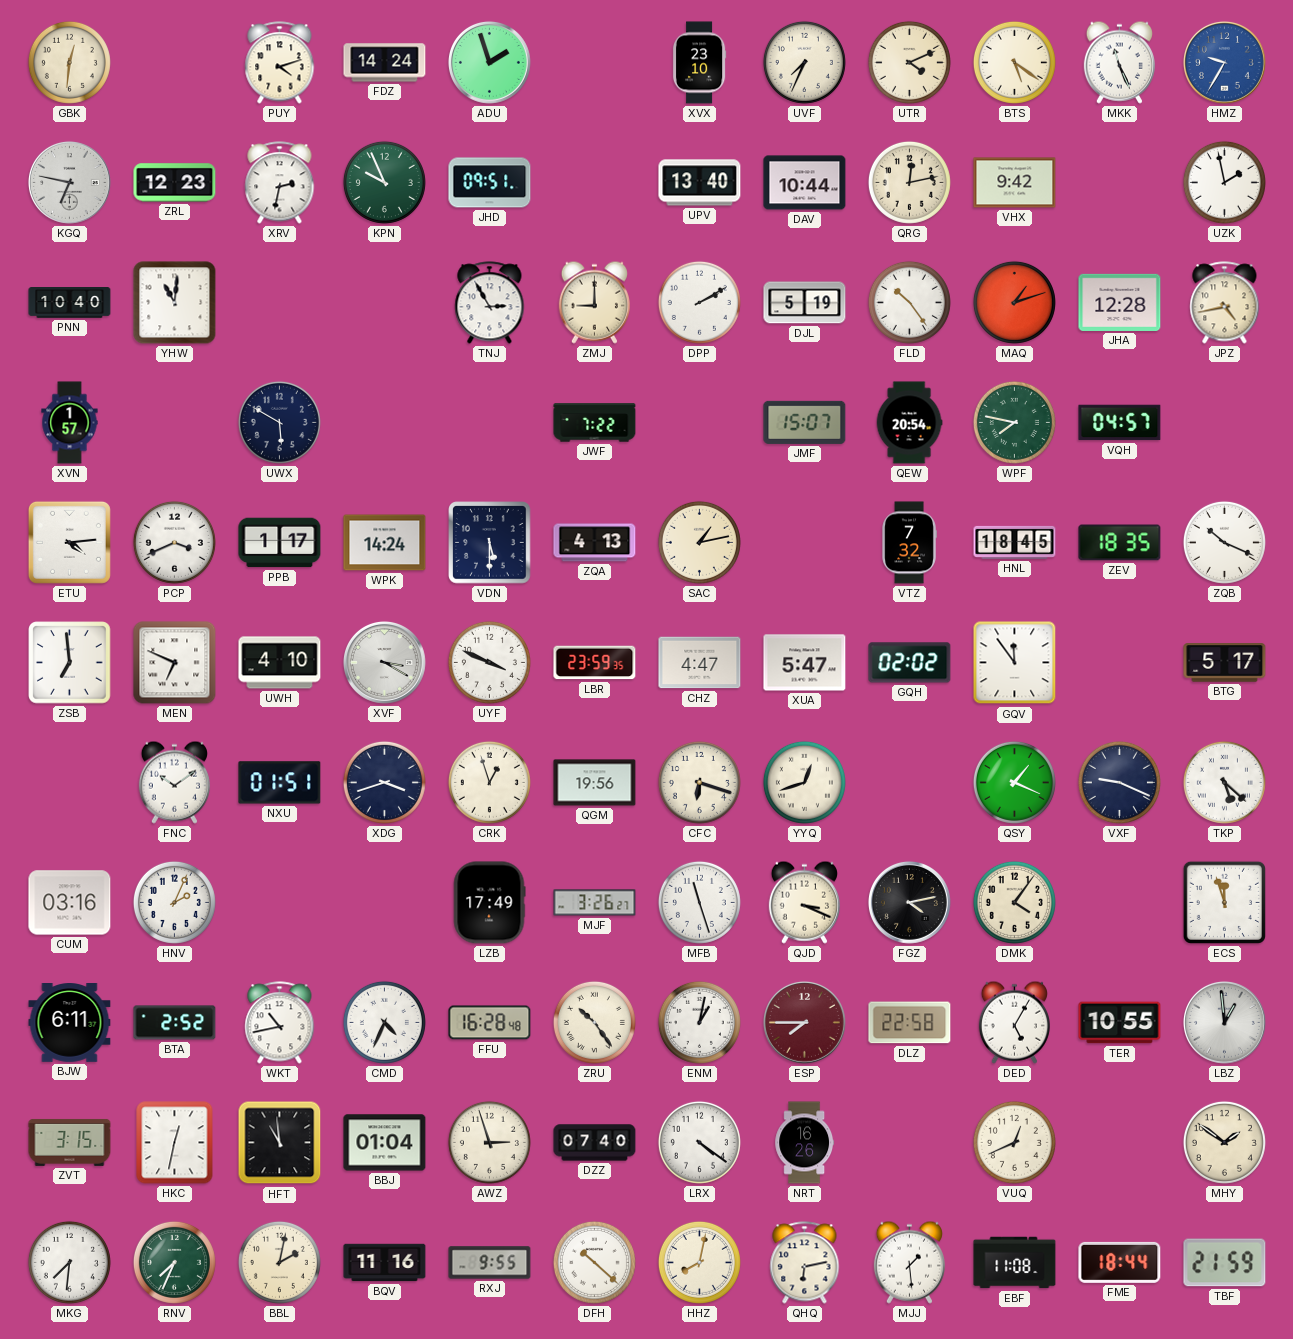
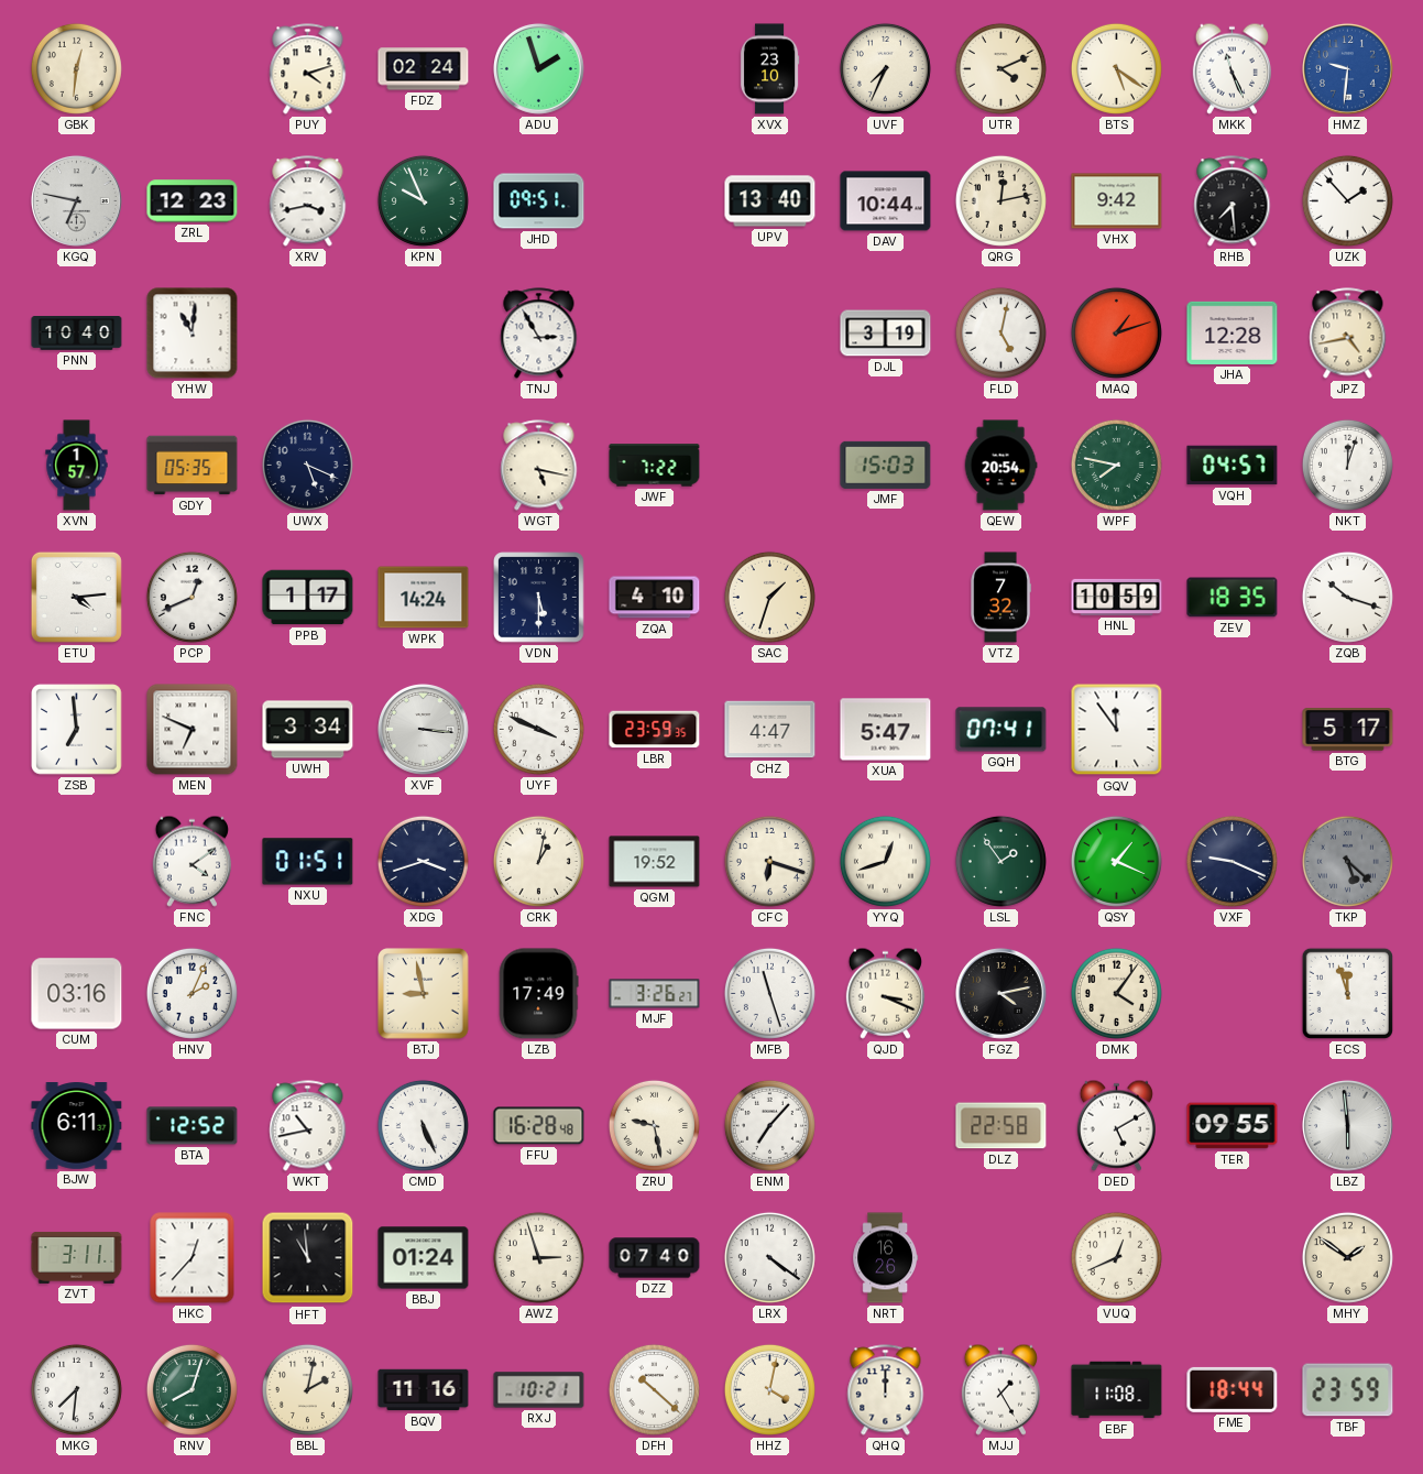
FDZ: 14:24 -> 02:24 (424, 69)
HMZ: 9:35 -> 9:31 (1347, 68)
XRV: 2:32 -> 3:43 (308, 201)
RHB: none -> 7:29 (1233, 201)
UZK: 1:58 -> 1:53 (1347, 200)
ZMJ: 9:00 -> none (594, 302)
DPP: 2:10 -> none (699, 302)
DJL: 5:19 -> 3:19 (886, 334)
FLD: 10:24 -> 5:02 (1000, 332)
GDY: none -> 05:35 (193, 466)
UWX: 5:50 -> 5:19 (307, 465)
WGT: none -> 5:17 (539, 466)
JMF: 15:07 -> 15:03 (886, 465)
NKT: none -> 12:03 (1347, 465)
PCP: 3:41 -> 12:41 (191, 597)
ZQA: 4:13 -> 4:10 (655, 598)
SAC: 1:13 -> 1:33 (769, 597)
HNL: 18:45 -> 10:59 (1117, 597)
ZQB: 10:19 -> 10:18 (1347, 597)
UWH: 4:10 -> 3:34 (308, 730)
XVF: 3:20 -> 3:16 (423, 729)
GQH: 02:02 -> 07:41 (1001, 730)
FNC: 10:09 -> 4:09 (191, 861)
CRK: 12:57 -> 1:02 (538, 861)
QGM: 19:56 -> 19:52 (655, 862)
LSL: none -> 1:54 (1000, 861)
TKP dial: white -> grey (1347, 861)
BTJ: none -> 8:58 (424, 994)
BTA: 2:52 -> 12:52 (193, 1126)
CMD: 4:34 -> 5:26 (423, 1125)
ZRU: 10:24 -> 9:28 (654, 1125)
ENM: 1:02 -> 7:07 (769, 1125)
ESP: 7:45 -> none (804, 1022)
DED: 5:05 -> 5:10 (1116, 1125)
TER: 10:55 -> 09:55 (1233, 1126)
LBZ: 12:59 -> 5:59 (1347, 1125)
ZVT: 3:15 -> 3:11 (77, 1257)
HKC: 12:32 -> 12:37 (193, 1258)
BBJ: 01:04 -> 01:24 (424, 1258)
RNV: 7:34 -> 8:03 (191, 1389)
RXJ: 9:55 -> 10:21 (539, 1390)
HHZ: 8:02 -> 4:02 (769, 1389)
QHQ: 6:13 -> 12:00 (886, 1390)
MJJ: 1:29 -> 1:25 (1000, 1389)
TBF: 21:59 -> 23:59 (1348, 1390)
